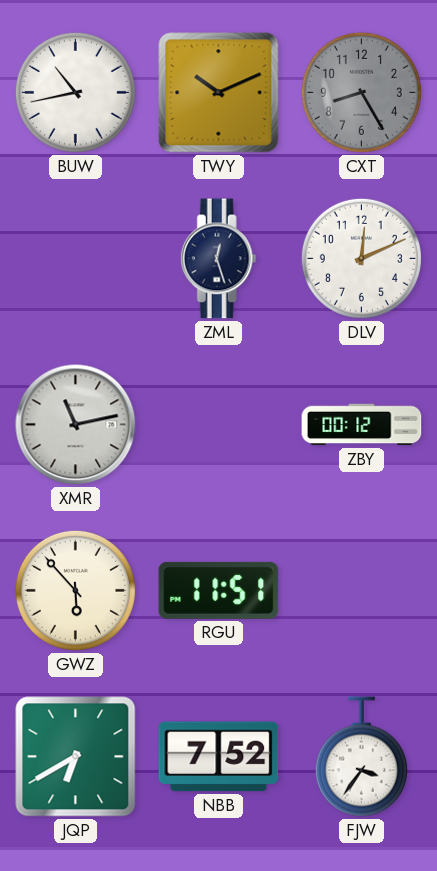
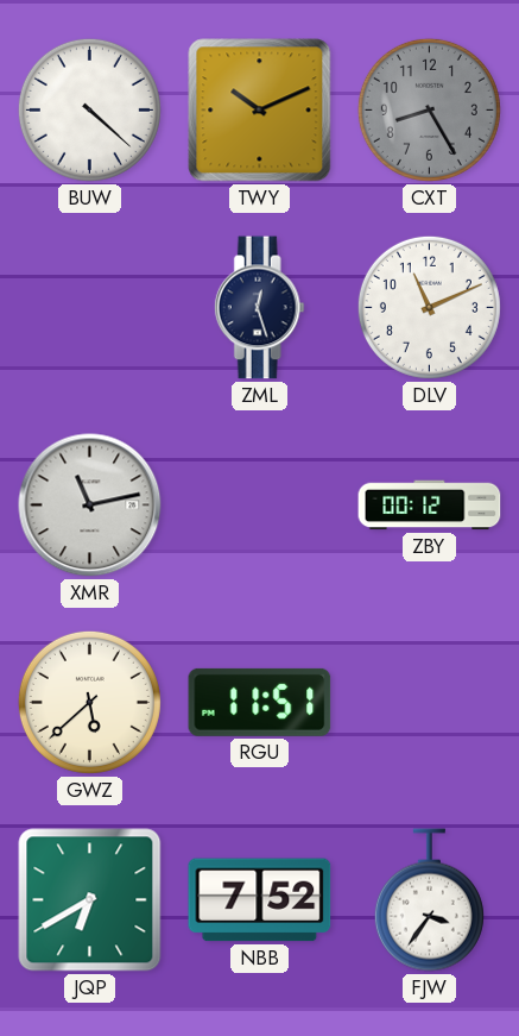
BUW: 10:43 -> 4:22 (89, 109)
DLV: 12:11 -> 11:11 (429, 307)
GWZ: 5:53 -> 5:38 (89, 702)
